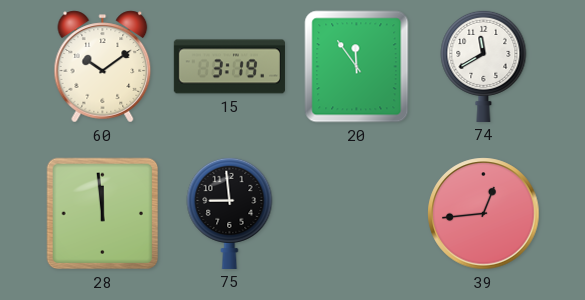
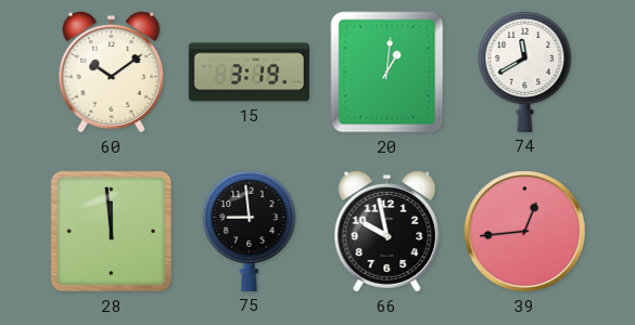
20: 11:54 -> 1:01 (388, 73)
66: none -> 9:58 (388, 232)
